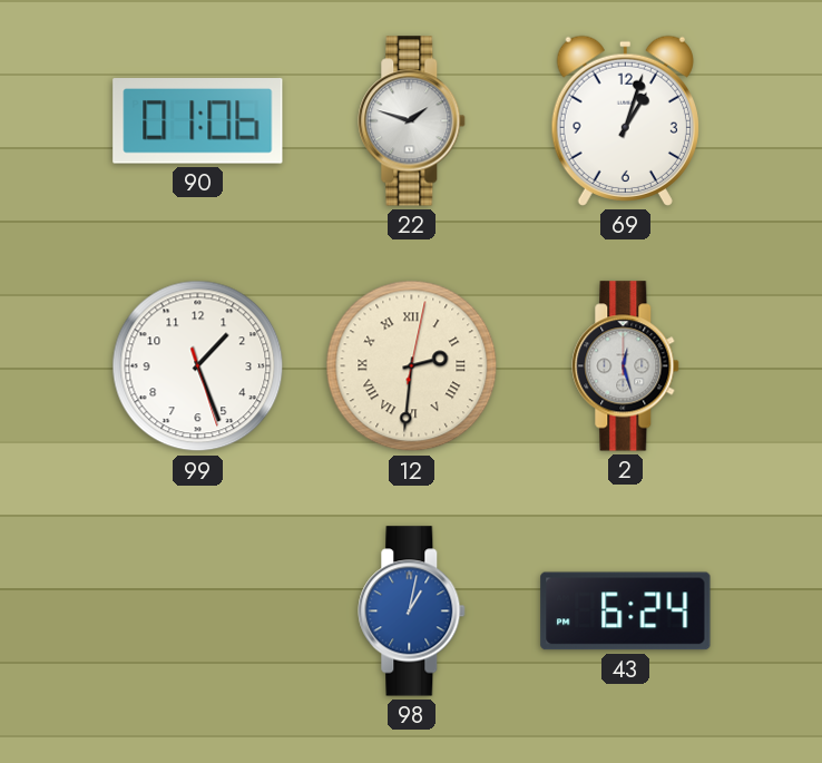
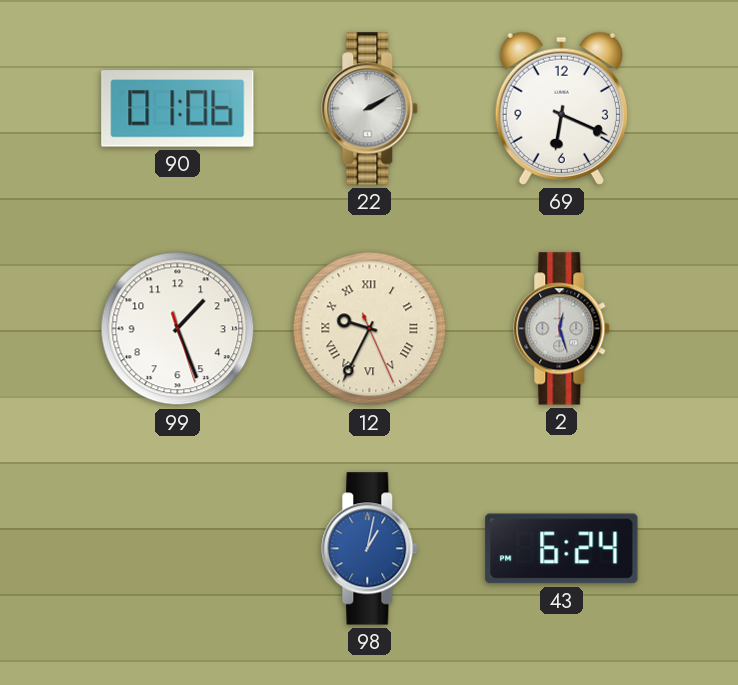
22: 1:48 -> 2:10 (370, 109)
69: 1:03 -> 6:19 (561, 108)
12: 2:31 -> 9:34 (370, 329)
